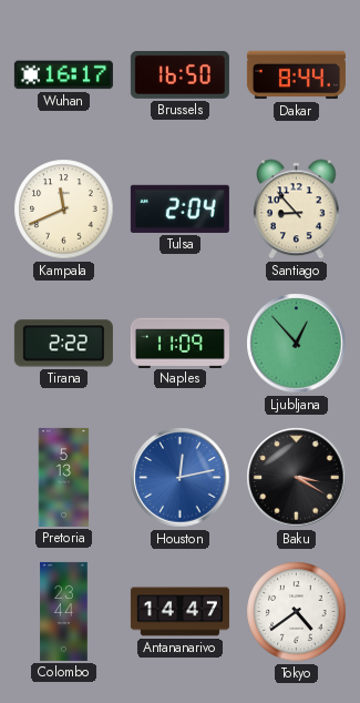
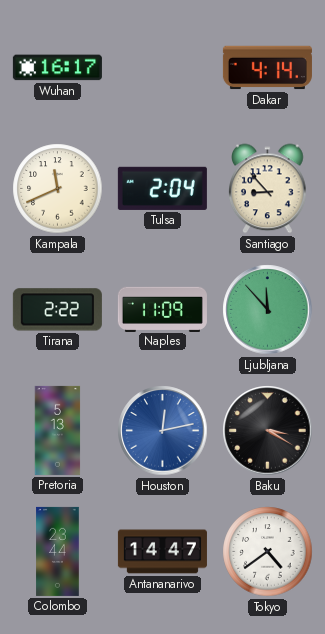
Brussels: 16:50 -> none (179, 74)
Dakar: 8:44 -> 4:14 (267, 68)
Ljubljana: 12:53 -> 11:53 (268, 310)
